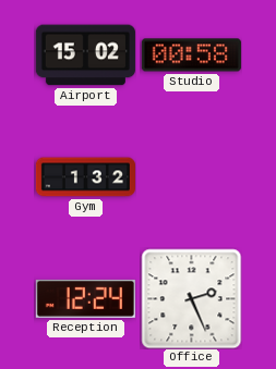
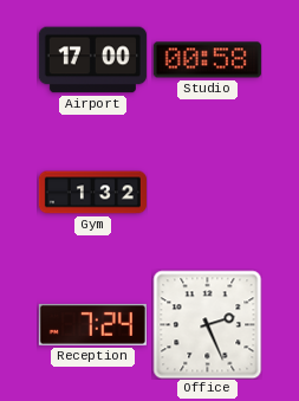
Airport: 15:02 -> 17:00 (92, 60)
Reception: 12:24 -> 7:24 (92, 324)
